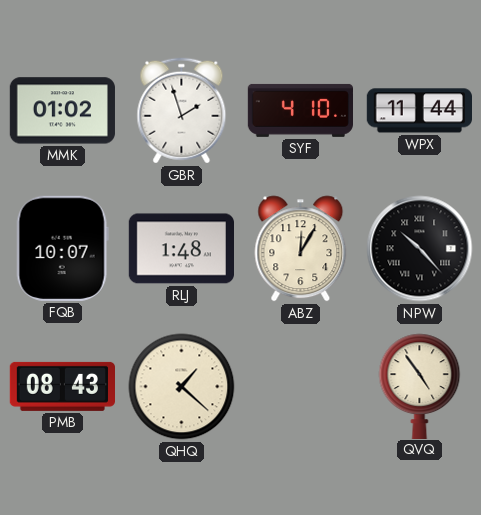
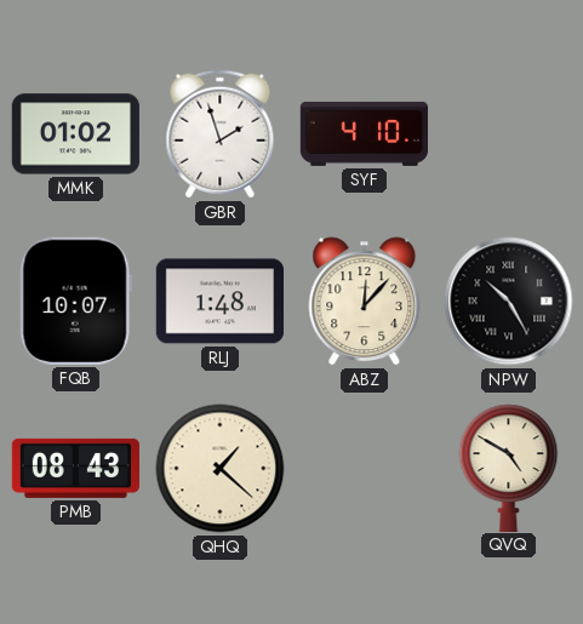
WPX: 11:44 -> none (419, 111)
ABZ: 12:05 -> 12:07 (365, 302)
NPW: 10:23 -> 10:25 (509, 302)
QVQ: 4:54 -> 4:50 (509, 468)
